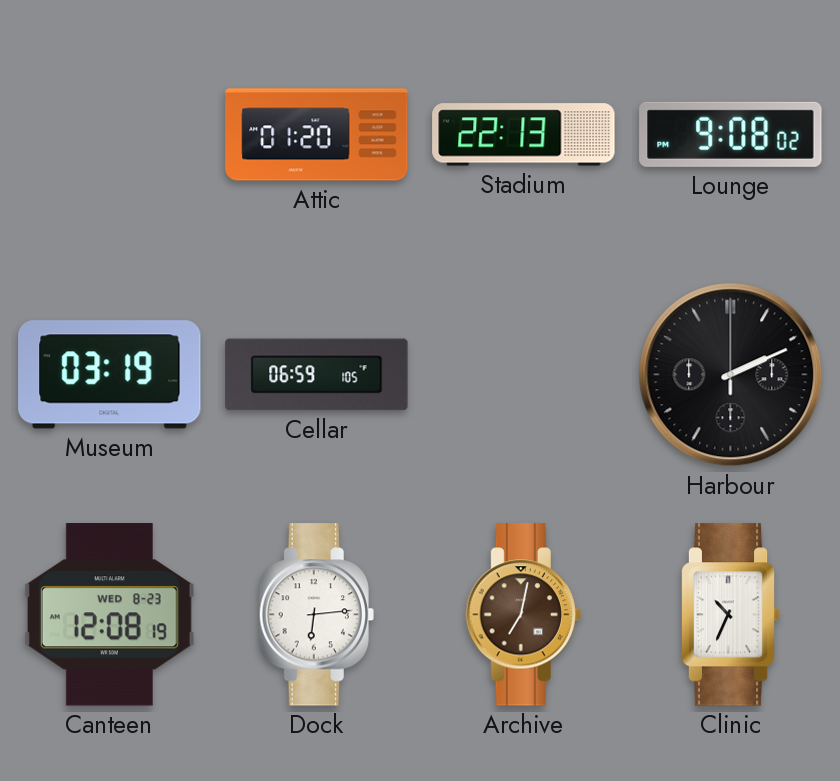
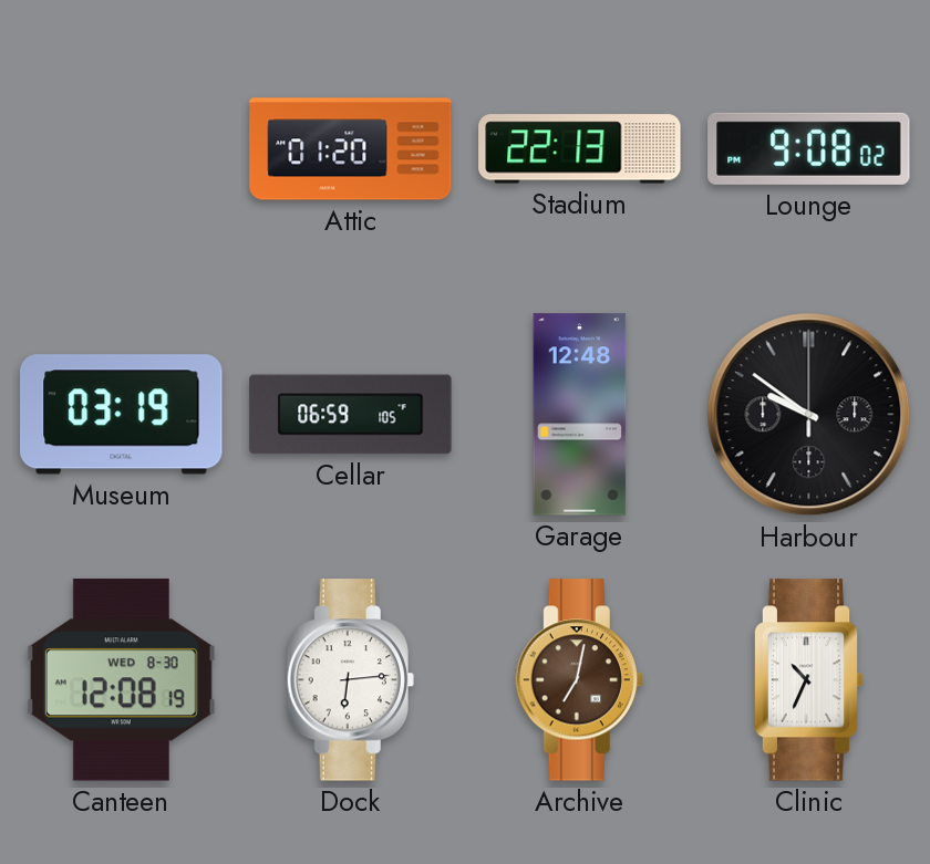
Garage: none -> 12:48 (580, 415)
Harbour: 2:11 -> 9:51 (809, 415)
Canteen date: WED 8-23 -> WED 8-30 (121, 680)
